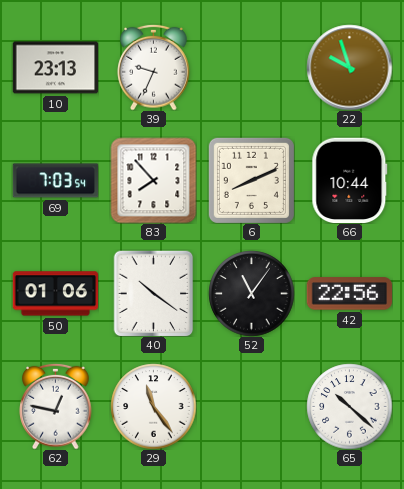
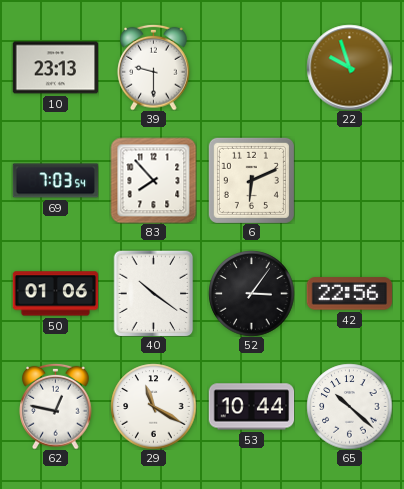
39: 9:34 -> 9:30 (154, 67)
6: 8:11 -> 6:11 (251, 180)
66: 10:44 -> none (350, 180)
52: 11:06 -> 3:06 (251, 293)
29: 11:24 -> 11:20 (153, 406)
53: none -> 10:44 (251, 407)
